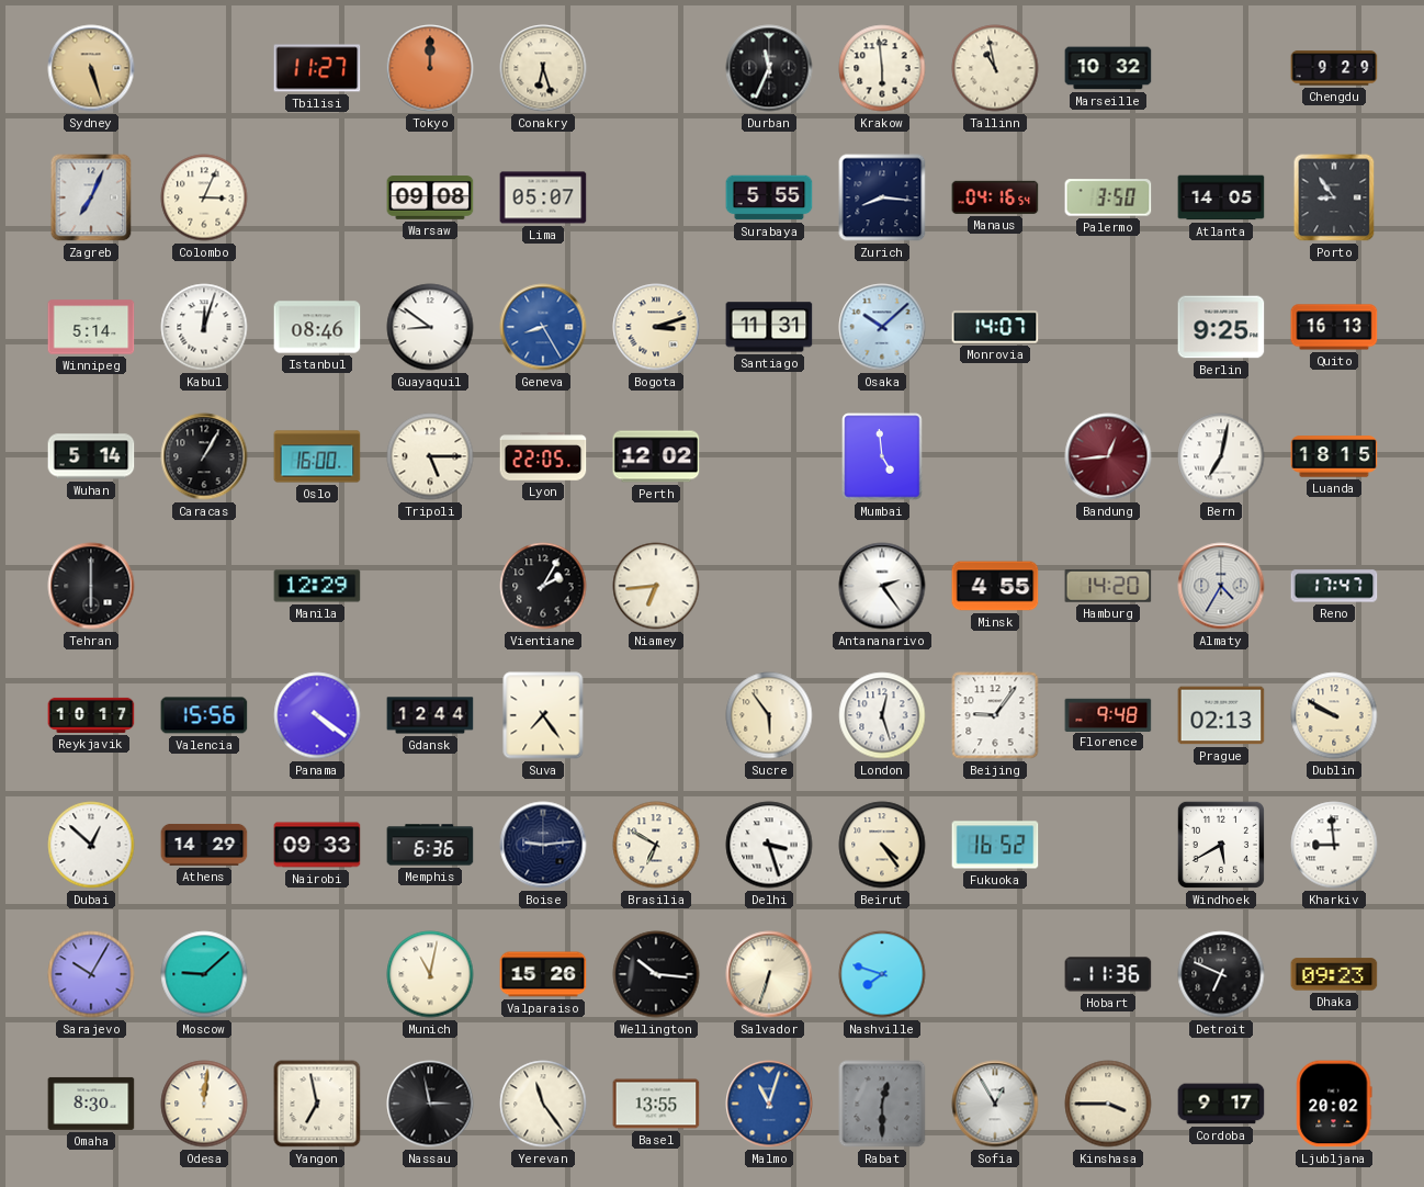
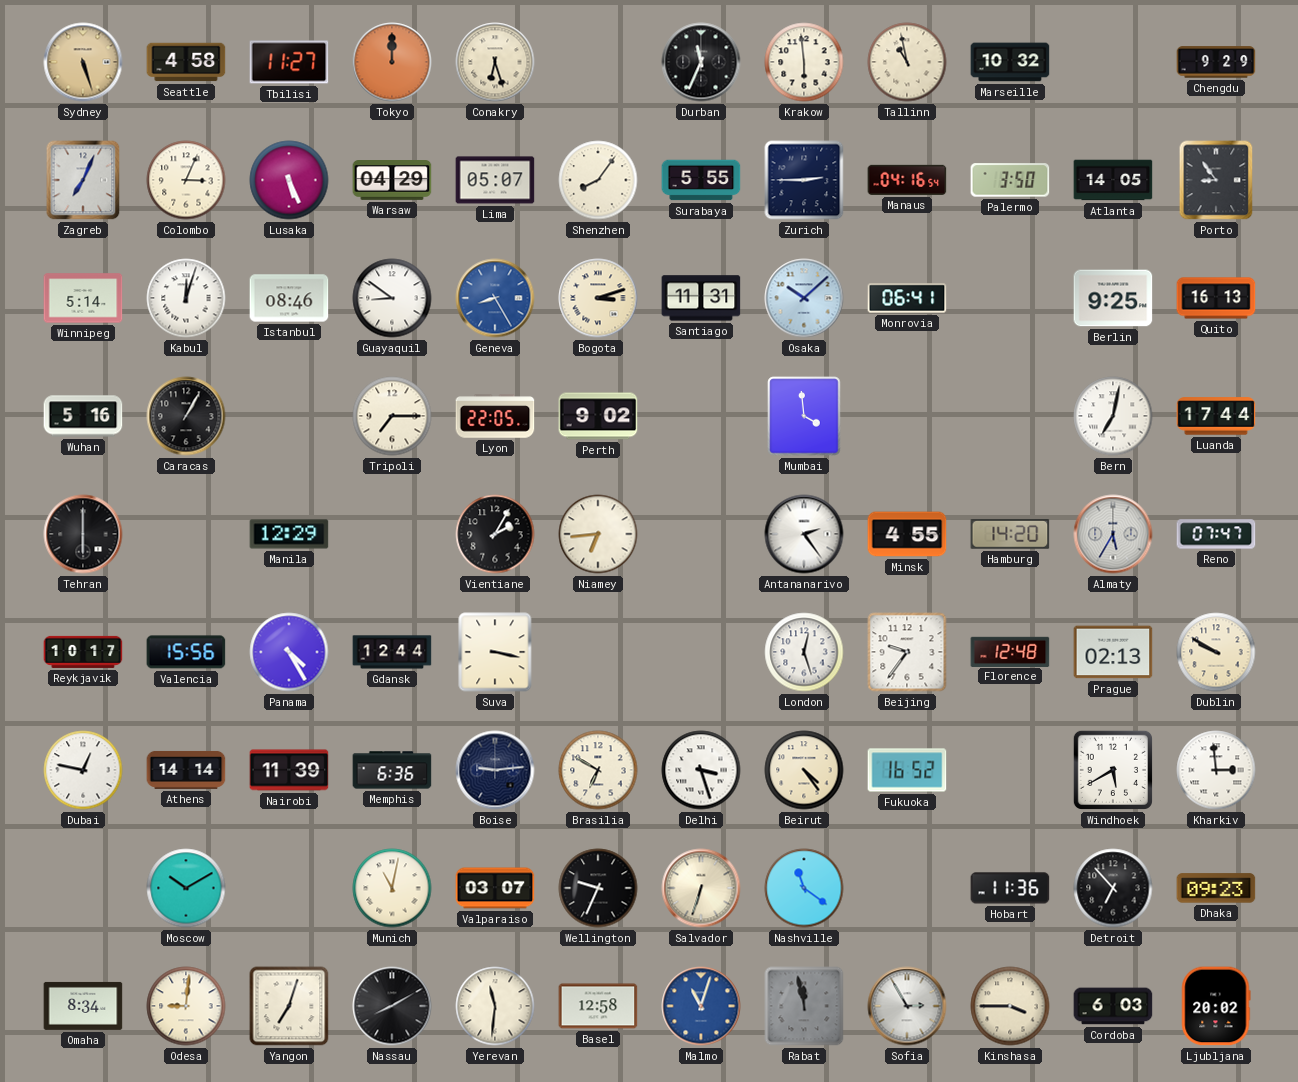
Seattle: none -> 4:58 (186, 62)
Lusaka: none -> 5:26 (289, 180)
Warsaw: 09:08 -> 04:29 (392, 181)
Shenzhen: none -> 8:06 (598, 180)
Zurich: 8:16 -> 2:45 (804, 180)
Monrovia: 14:07 -> 06:41 (907, 298)
Wuhan: 5:14 -> 5:16 (83, 416)
Oslo: 16:00 -> none (317, 456)
Tripoli: 5:15 -> 7:15 (392, 416)
Perth: 12:02 -> 9:02 (598, 416)
Mumbai: 4:59 -> 3:59 (804, 416)
Bandung: 12:44 -> none (1108, 456)
Luanda: 18:15 -> 17:44 (1216, 416)
Almaty: 4:35 -> 5:35 (1113, 534)
Reno: 17:47 -> 07:47 (1216, 534)
Panama: 4:21 -> 4:25 (289, 652)
Suva: 7:24 -> 3:17 (495, 652)
Sucre: 5:54 -> none (769, 715)
Beijing: 9:06 -> 9:36 (907, 652)
Florence: 9:48 -> 12:48 (1010, 651)
Dubai: 12:52 -> 12:47 (83, 770)
Athens: 14:29 -> 14:14 (186, 770)
Nairobi: 09:33 -> 11:39 (289, 770)
Kharkiv: 8:59 -> 2:59 (1216, 770)
Sarajevo: 10:05 -> none (91, 974)
Moscow: 9:08 -> 10:10 (186, 888)
Valparaiso: 15:26 -> 03:07 (495, 888)
Wellington: 10:16 -> 9:34 (598, 888)
Nashville: 7:48 -> 11:21 (804, 888)
Detroit: 6:49 -> 6:53 (1113, 888)
Omaha: 8:30 -> 8:34 (83, 1006)
Odesa: 12:01 -> 9:01 (186, 1006)
Yangon: 6:58 -> 7:03 (289, 1006)
Nassau: 2:58 -> 8:10 (392, 1006)
Yerevan: 11:24 -> 11:31 (495, 1006)
Basel: 13:55 -> 12:58 (598, 1006)
Rabat: 12:30 -> 11:58 (804, 1006)
Sofia: 12:55 -> 2:55 (907, 1006)
Cordoba: 9:17 -> 6:03 (1113, 1006)
